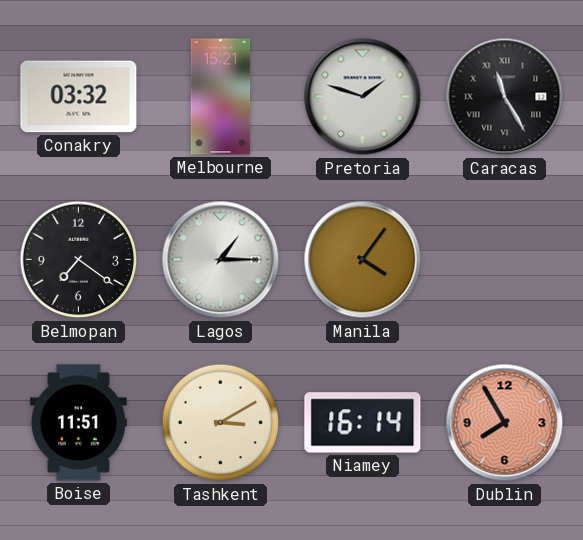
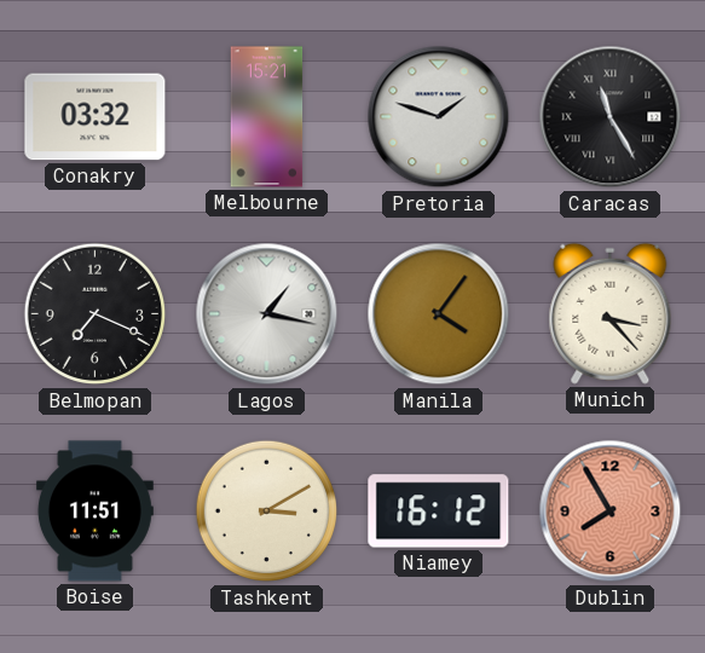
Belmopan: 7:21 -> 7:19 (96, 314)
Lagos: 1:15 -> 1:17 (267, 314)
Munich: none -> 3:23 (611, 313)
Niamey: 16:14 -> 16:12 (439, 512)
